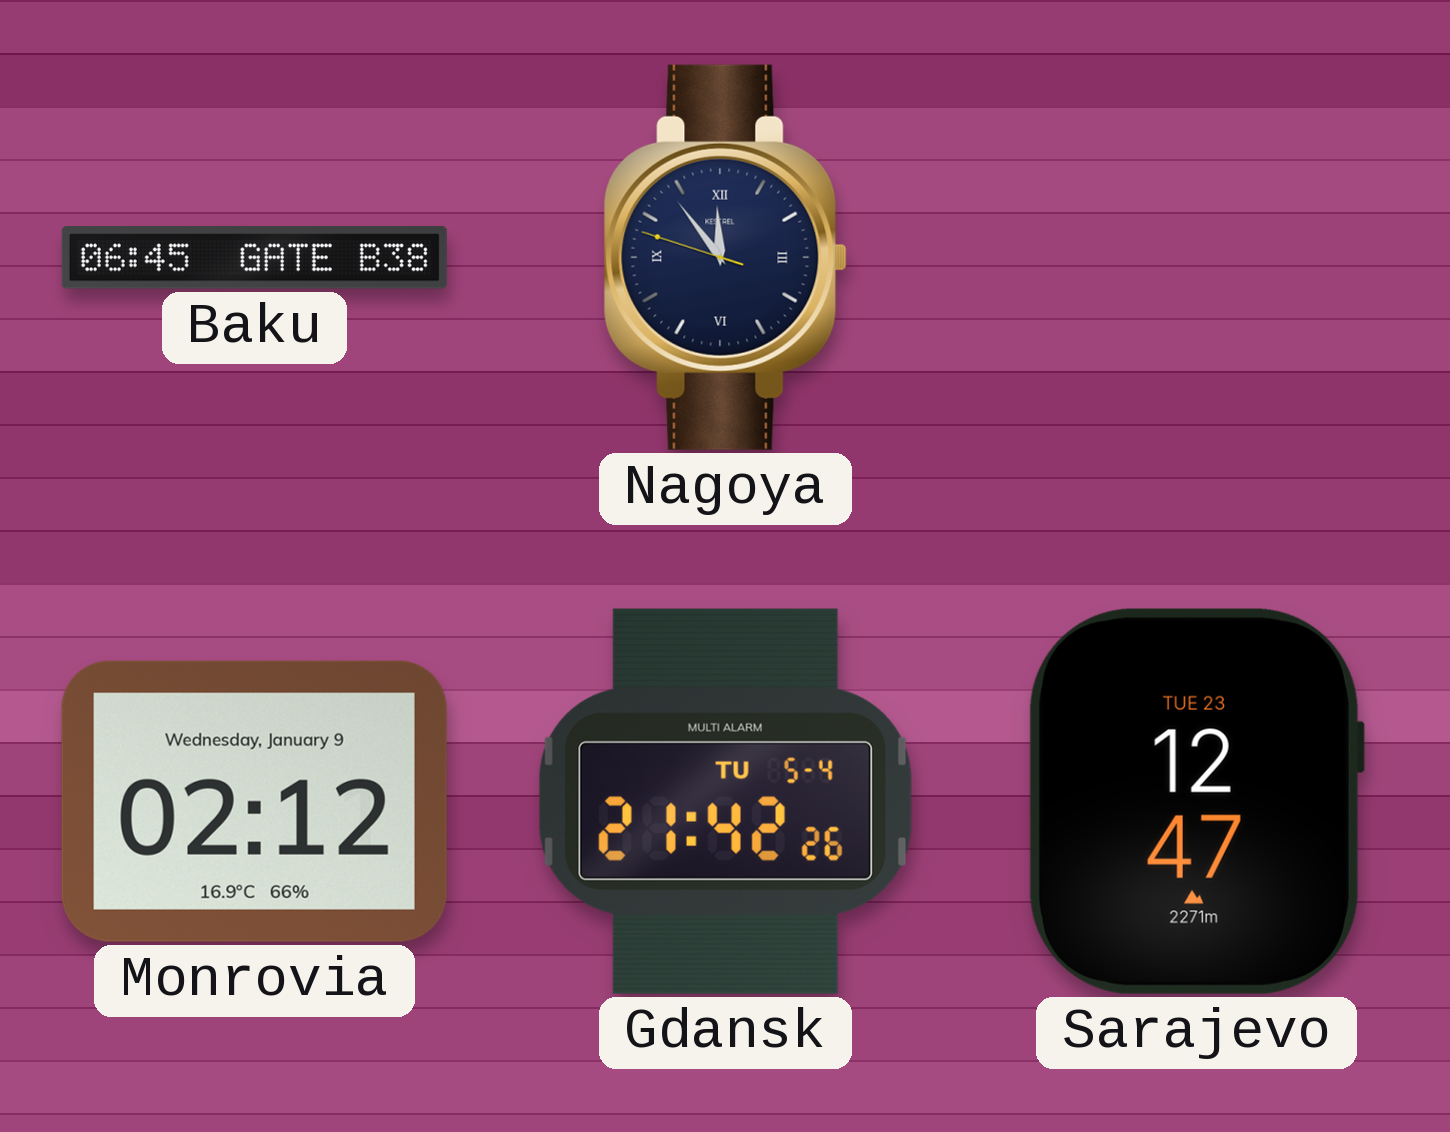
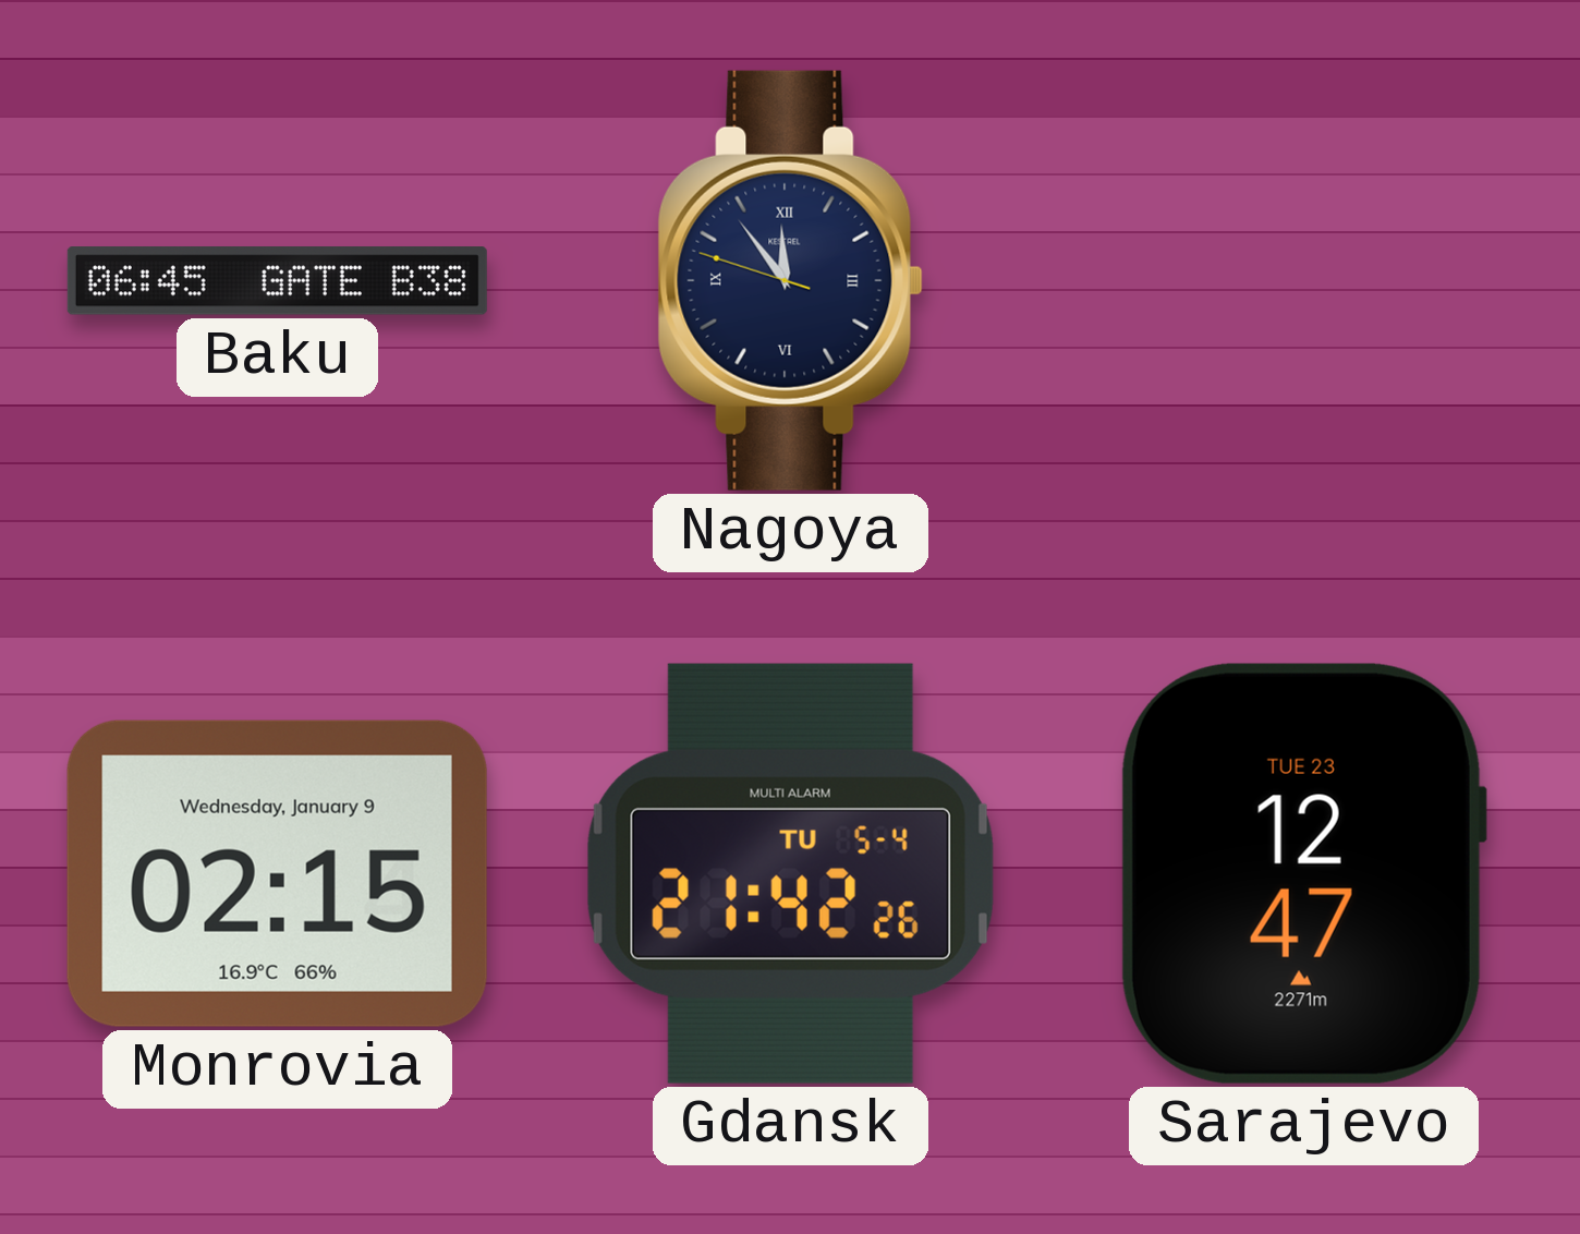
Monrovia: 02:12 -> 02:15 (277, 873)
